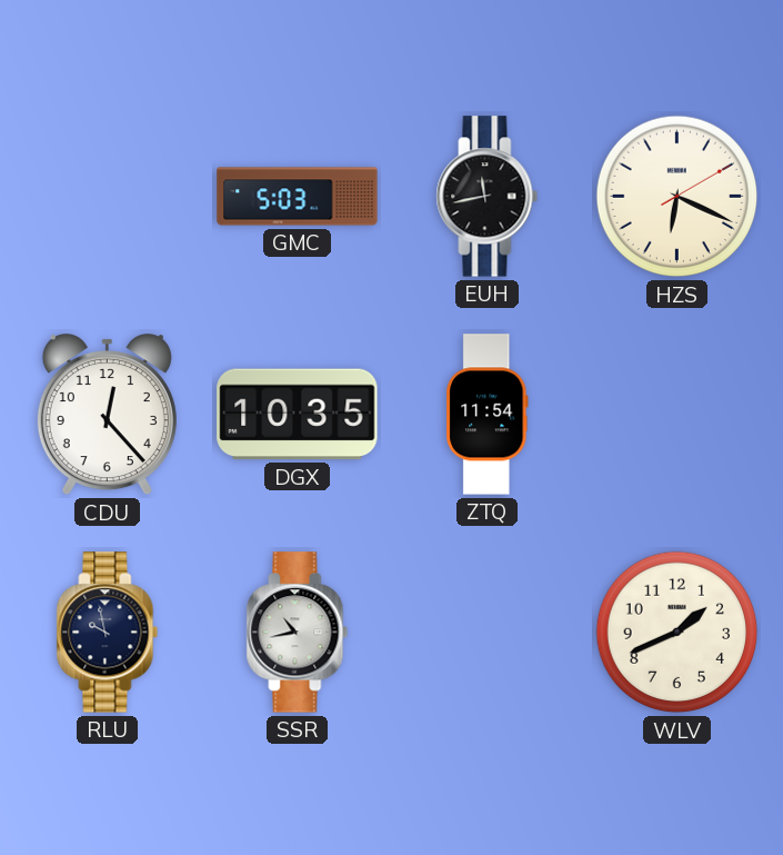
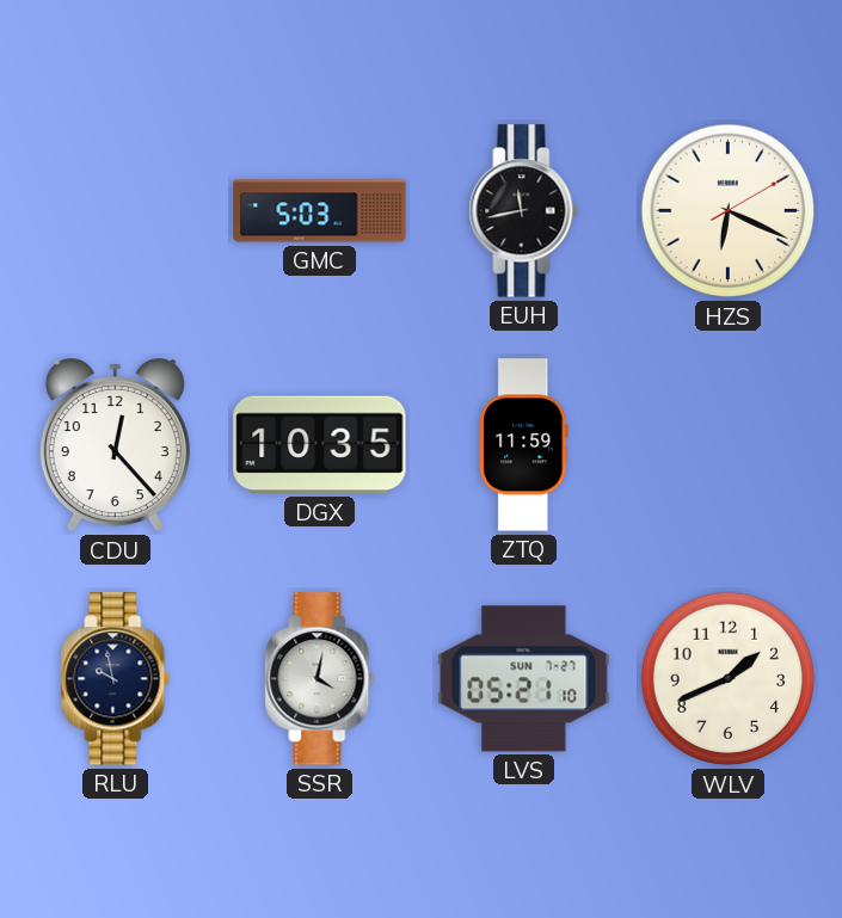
ZTQ: 11:54 -> 11:59 (524, 445)
SSR: 10:43 -> 4:02 (320, 679)
LVS: none -> 05:21 (524, 679)
